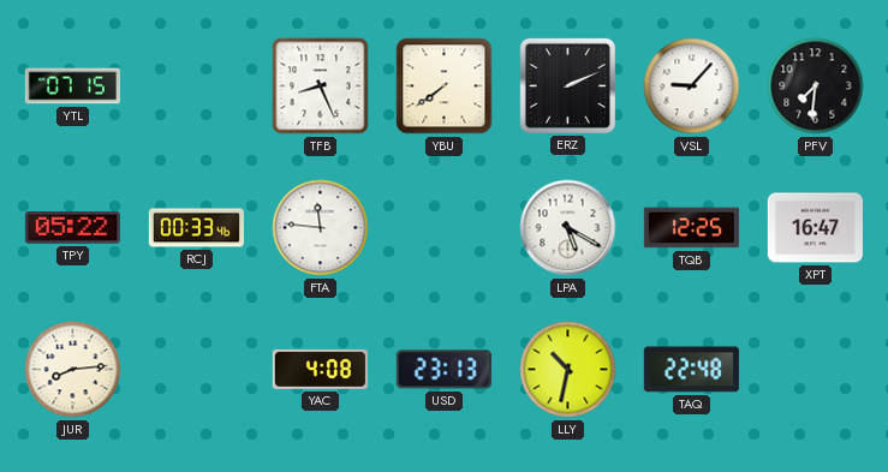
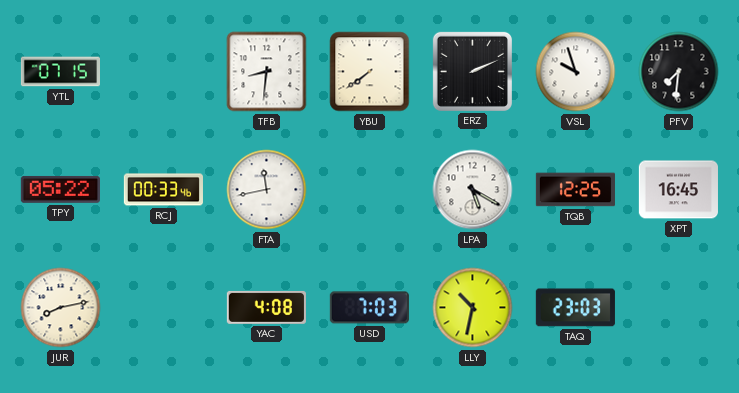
TFB: 8:26 -> 8:31 (267, 72)
VSL: 9:07 -> 9:57 (576, 72)
FTA: 11:46 -> 11:43 (267, 190)
XPT: 16:47 -> 16:45 (678, 190)
JUR: 8:14 -> 8:13 (61, 308)
USD: 23:13 -> 7:03 (369, 308)
TAQ: 22:48 -> 23:03 (575, 308)
